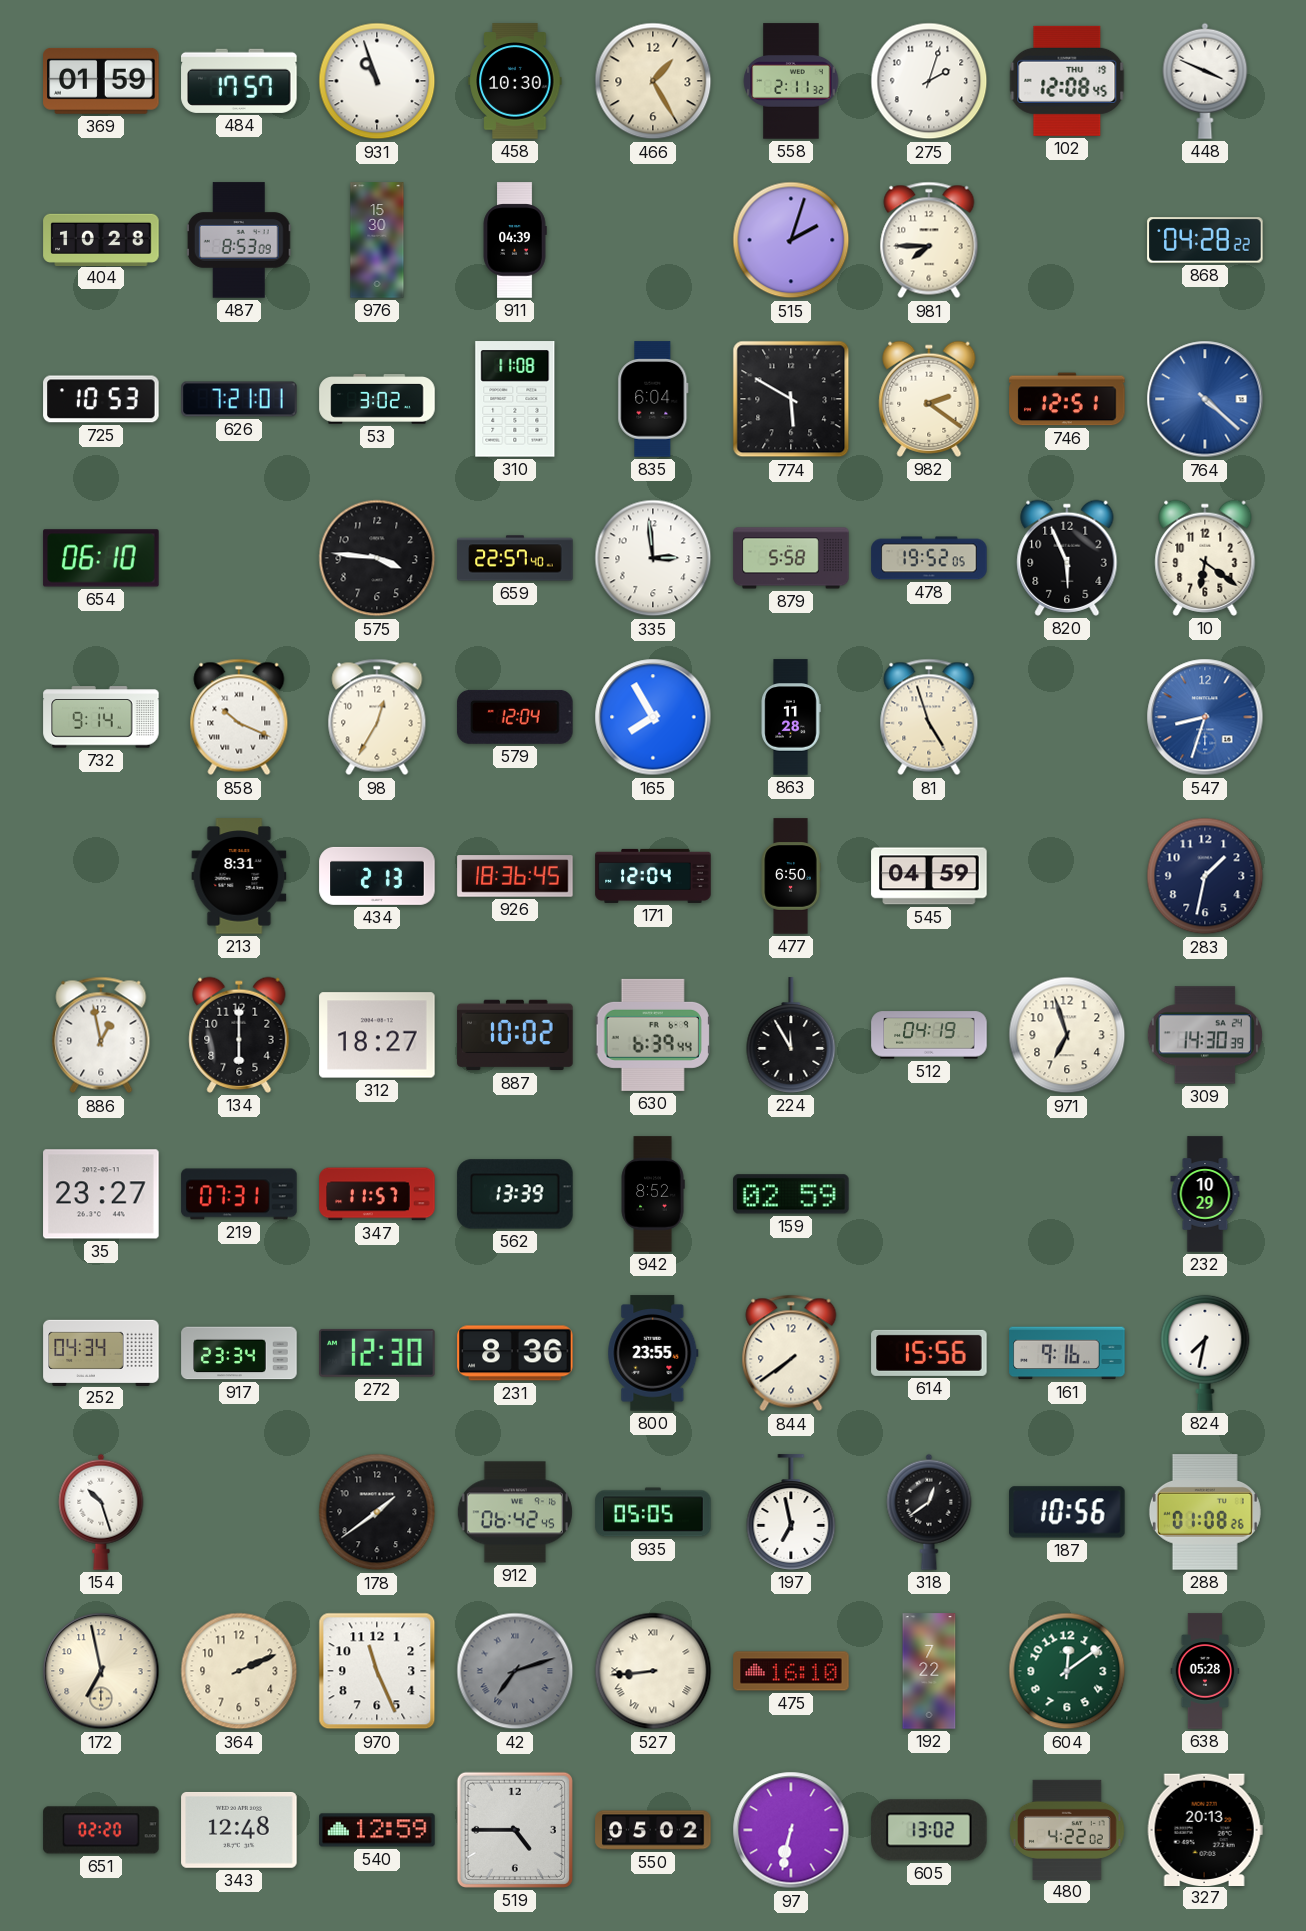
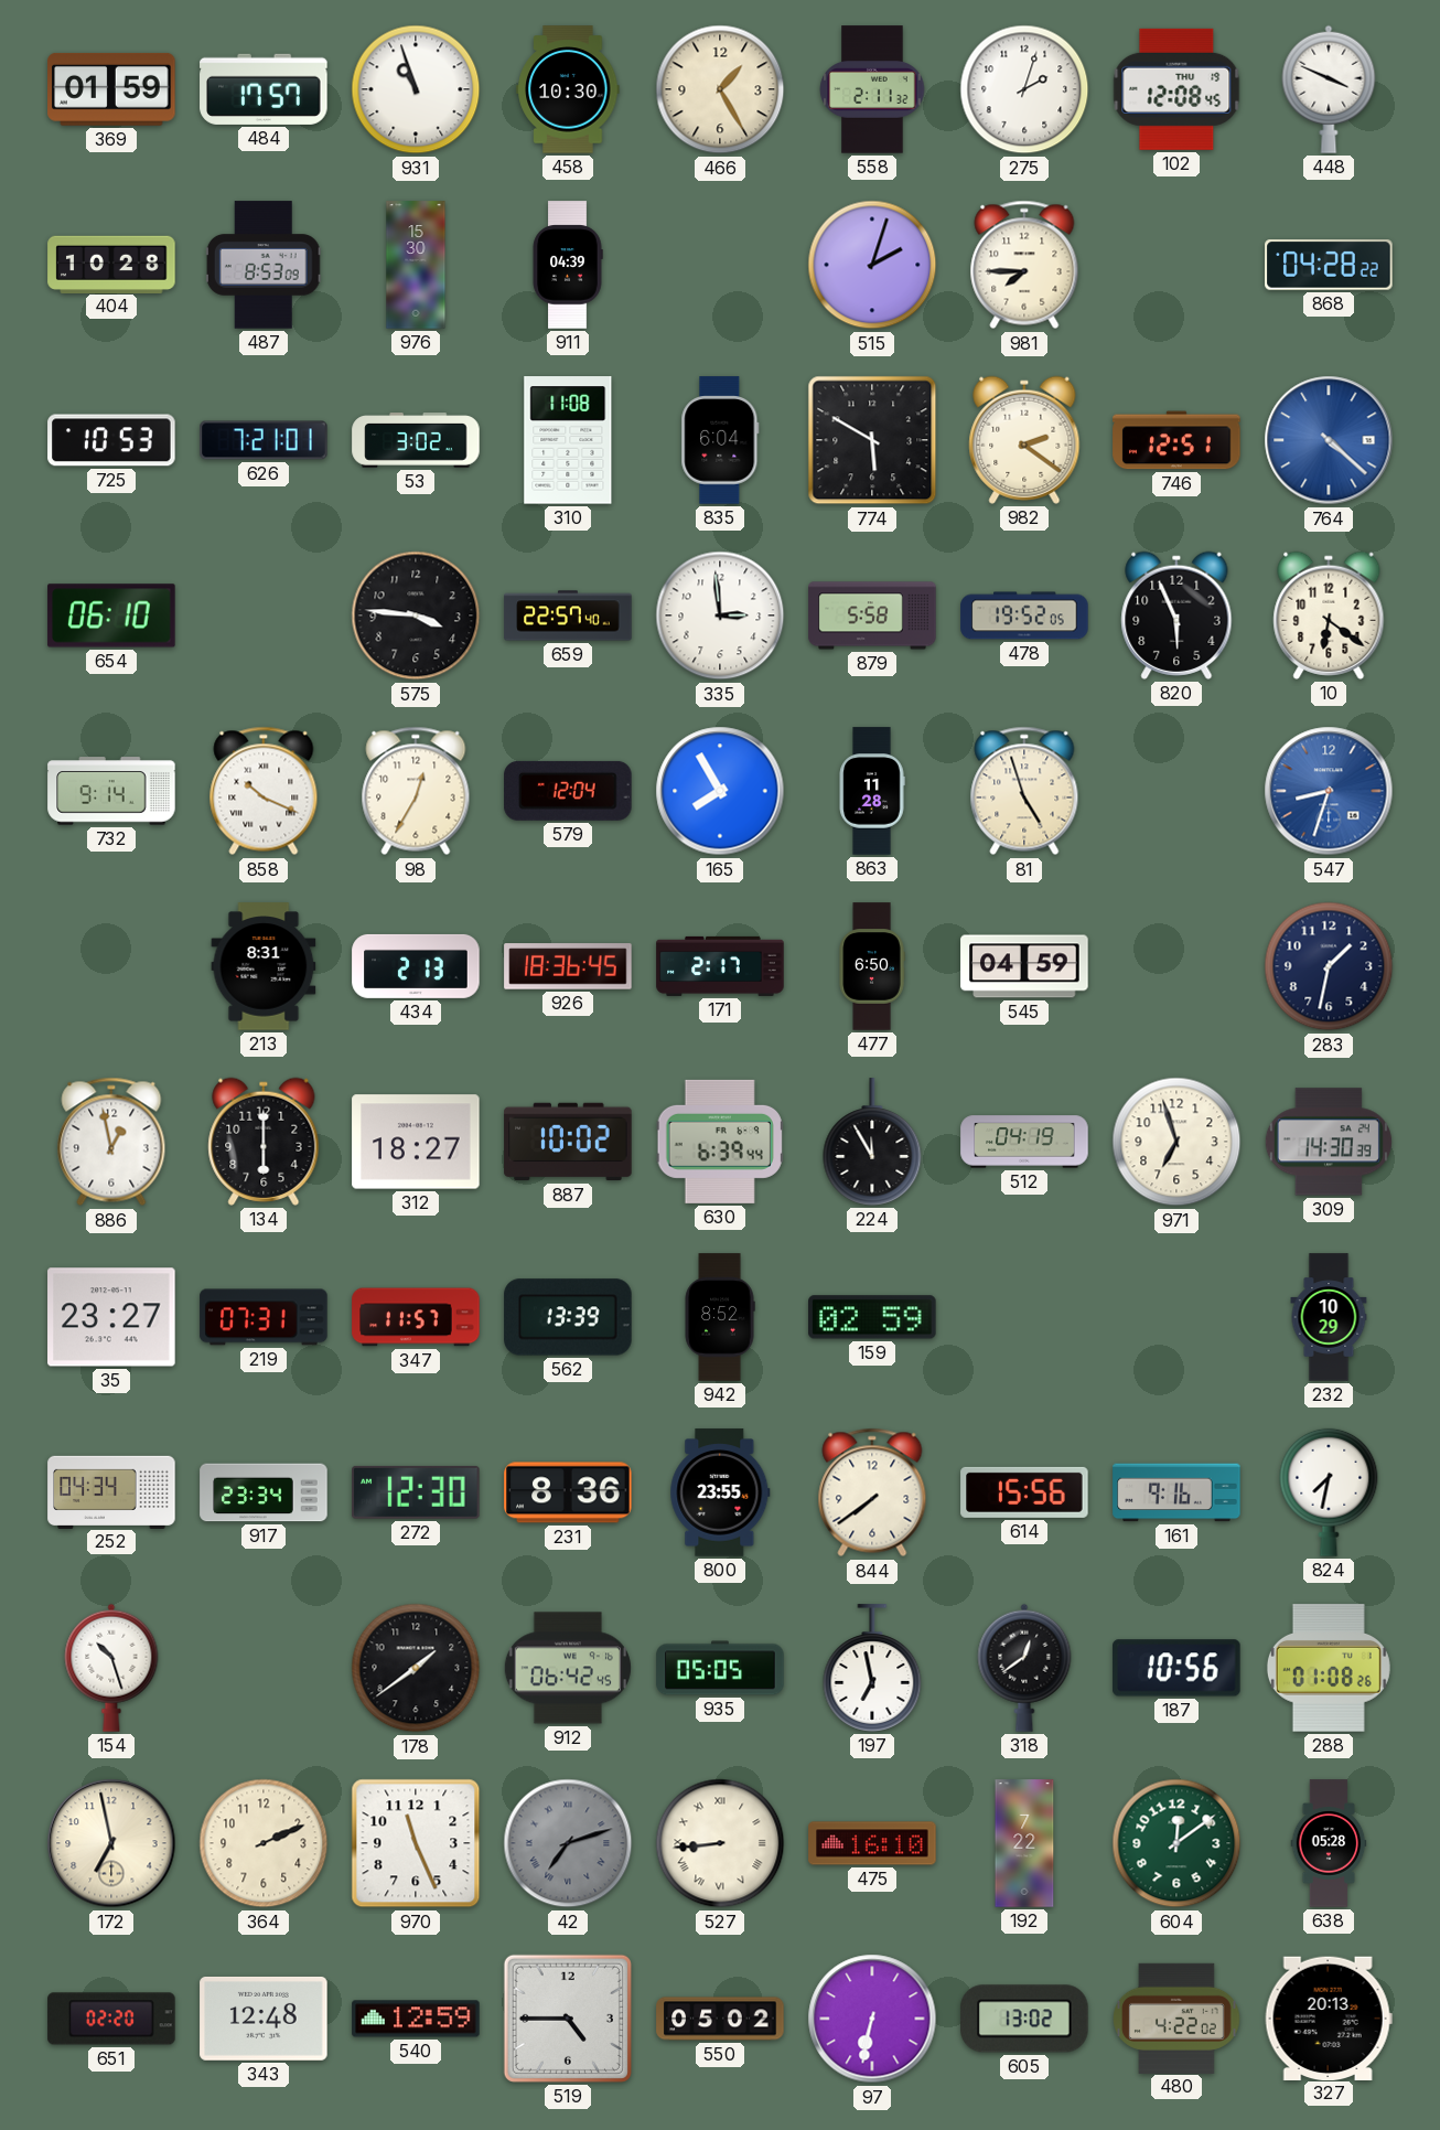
171: 12:04 -> 2:17 (720, 966)
